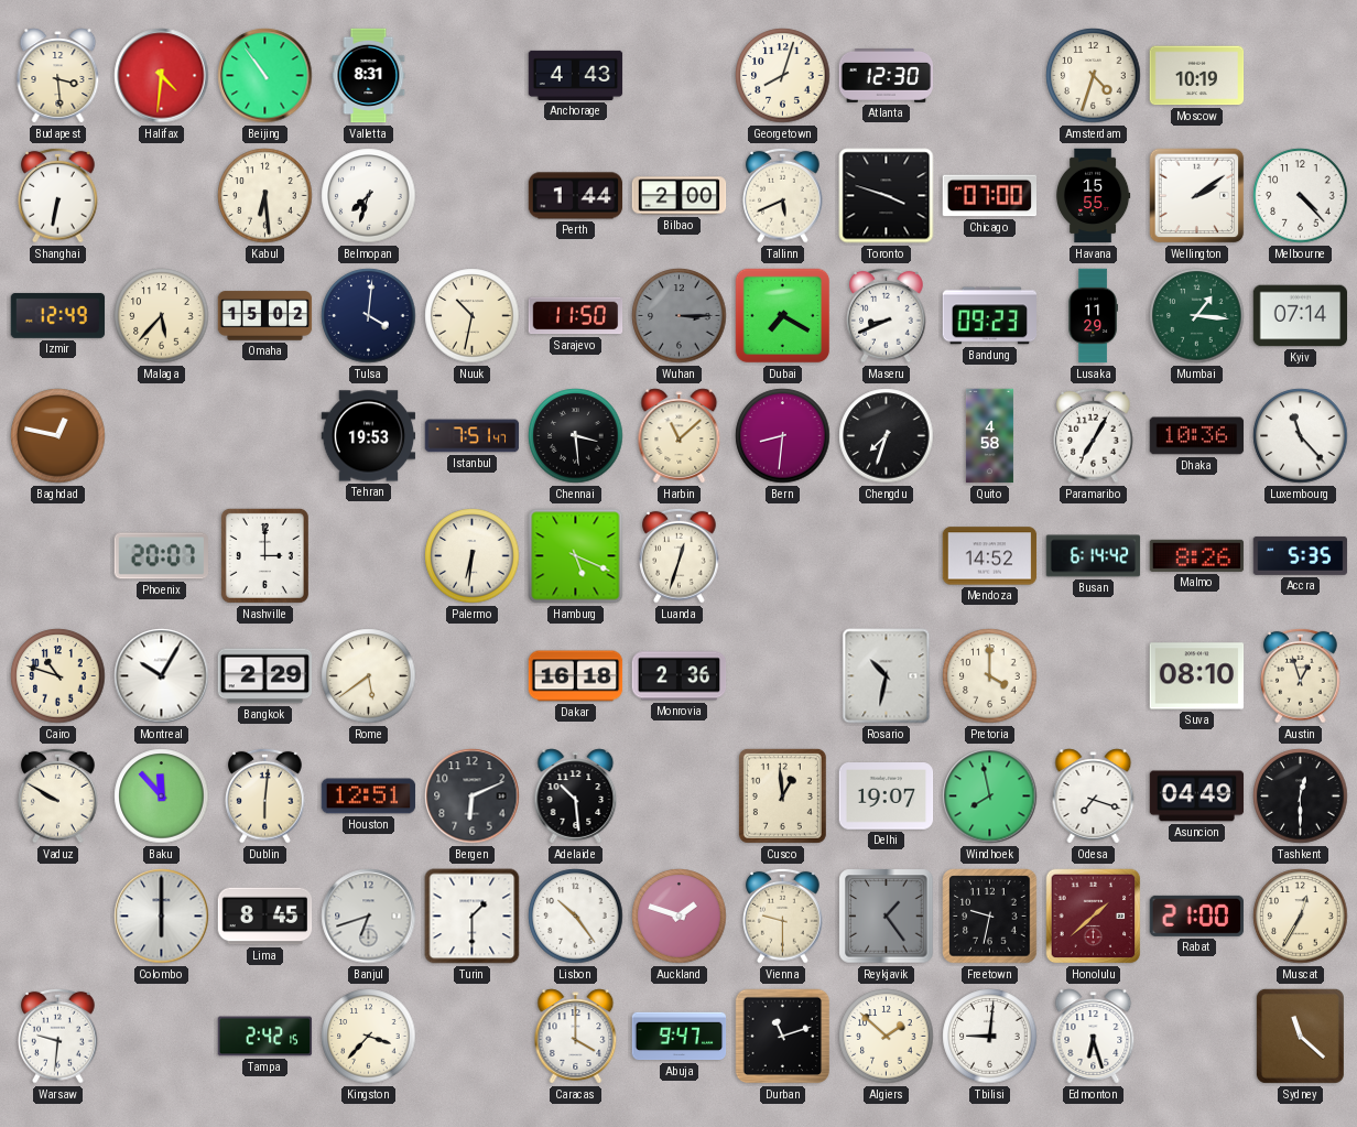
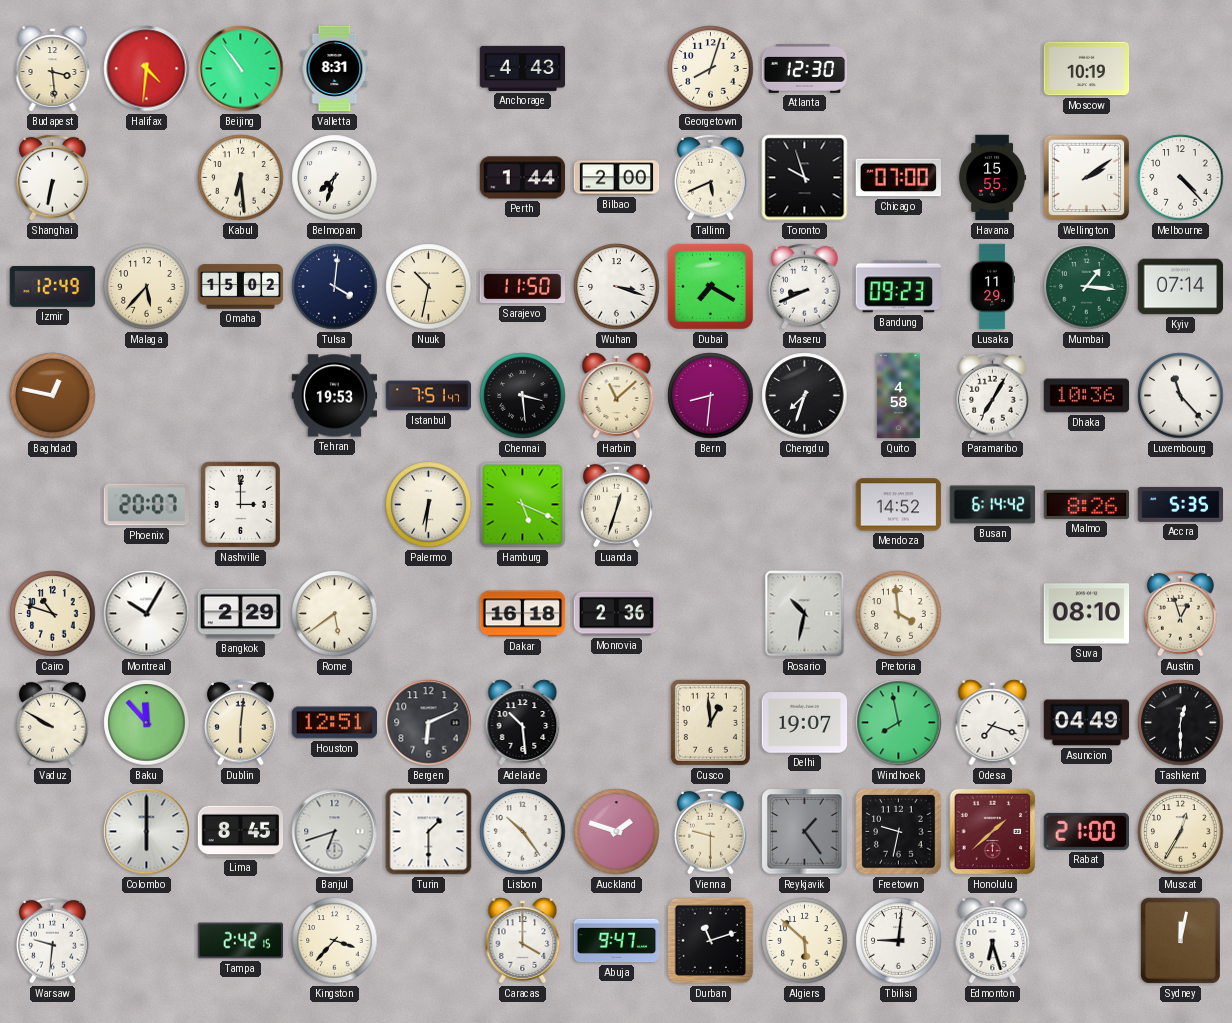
Amsterdam: 4:33 -> none (1094, 76)
Toronto: 3:48 -> 9:57 (805, 178)
Wuhan: 3:15 -> 3:18 (617, 287)
Wuhan dial: grey -> white (617, 287)
Pretoria: 4:00 -> 3:59 (899, 614)
Algiers: 1:52 -> 5:52 (805, 941)
Sydney: 11:22 -> 12:02 (1180, 940)
